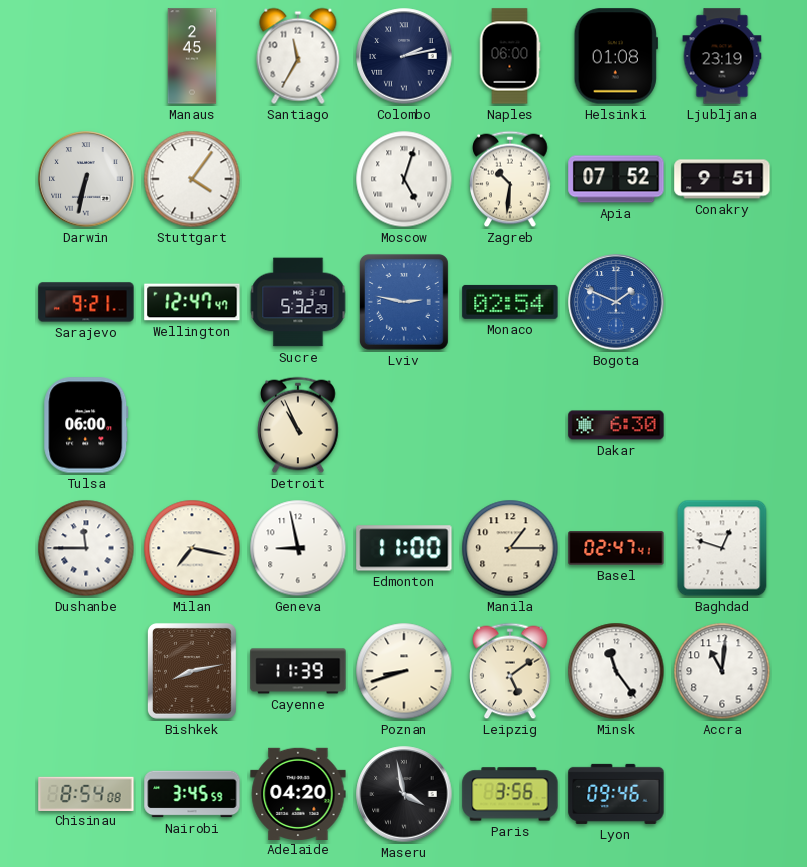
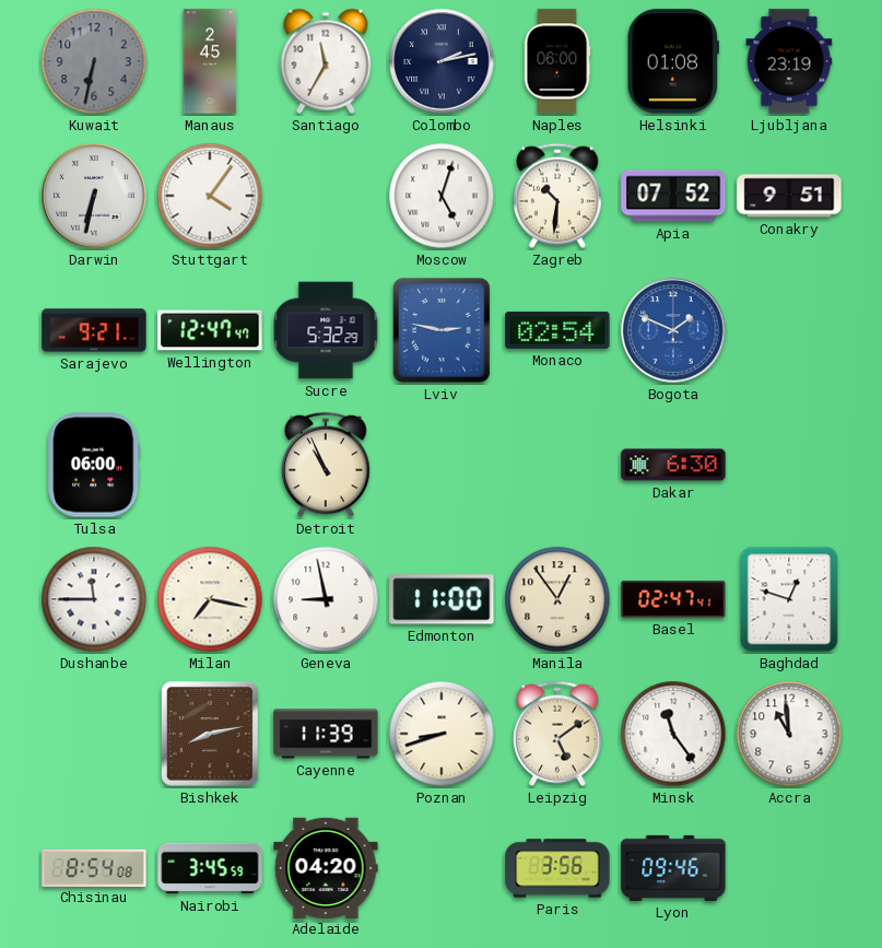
Kuwait: none -> 6:32 (94, 61)
Manila: 1:15 -> 12:54 (557, 599)
Accra: 11:01 -> 10:59 (789, 734)
Maseru: 3:58 -> none (404, 794)
